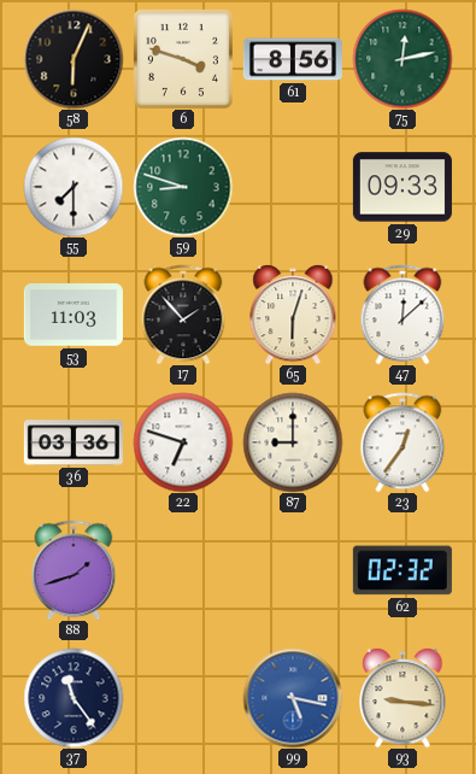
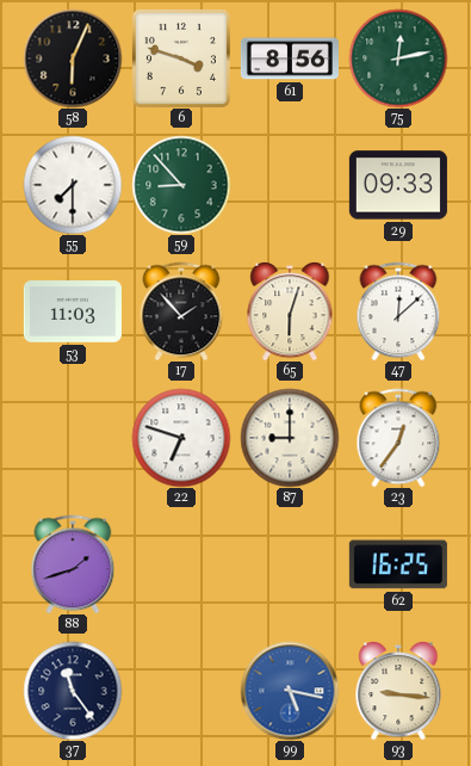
59: 8:48 -> 8:53 (181, 185)
36: 03:36 -> none (74, 442)
62: 02:32 -> 16:25 (398, 564)
